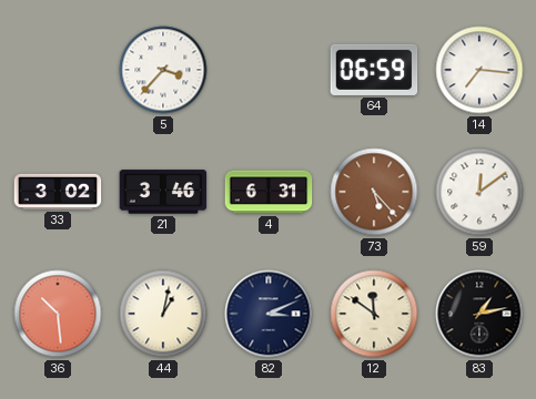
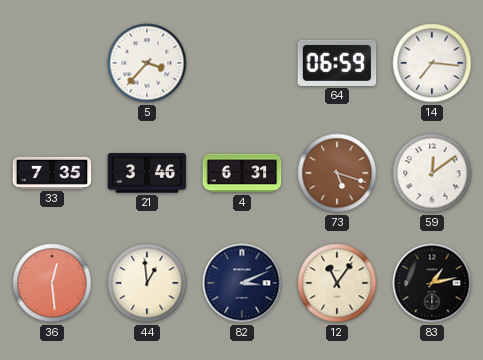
33: 3:02 -> 7:35 (52, 173)
73: 5:23 -> 5:18 (337, 173)
36: 10:29 -> 12:29 (52, 283)
44: 1:02 -> 12:59 (147, 283)
12: 11:51 -> 11:06 (337, 283)
